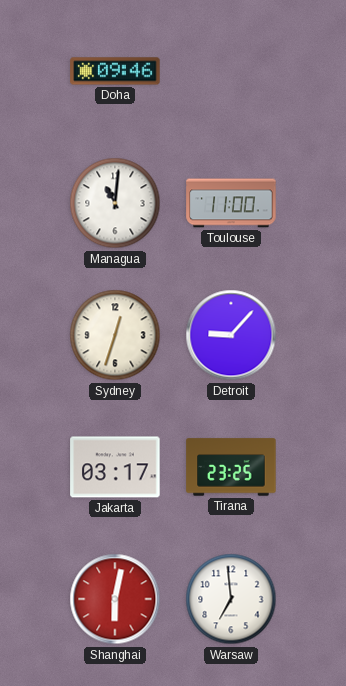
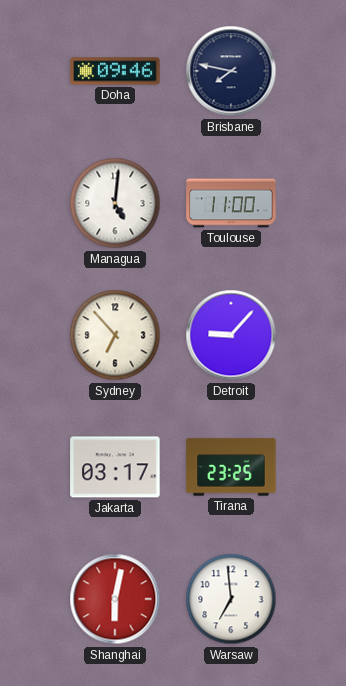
Brisbane: none -> 7:47 (231, 71)
Managua: 11:01 -> 5:01 (115, 203)
Sydney: 12:33 -> 6:53 (115, 335)
